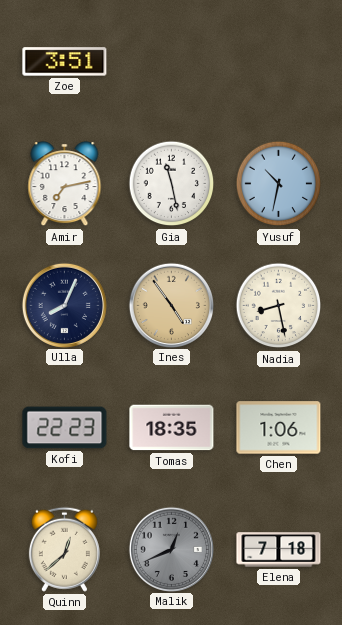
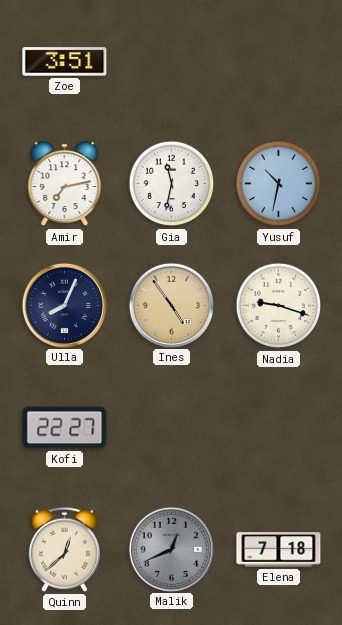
Gia: 11:28 -> 11:32 (172, 184)
Nadia: 8:28 -> 9:18 (279, 306)
Kofi: 22:23 -> 22:27 (65, 428)
Tomas: 18:35 -> none (172, 428)
Chen: 1:06 -> none (279, 428)
